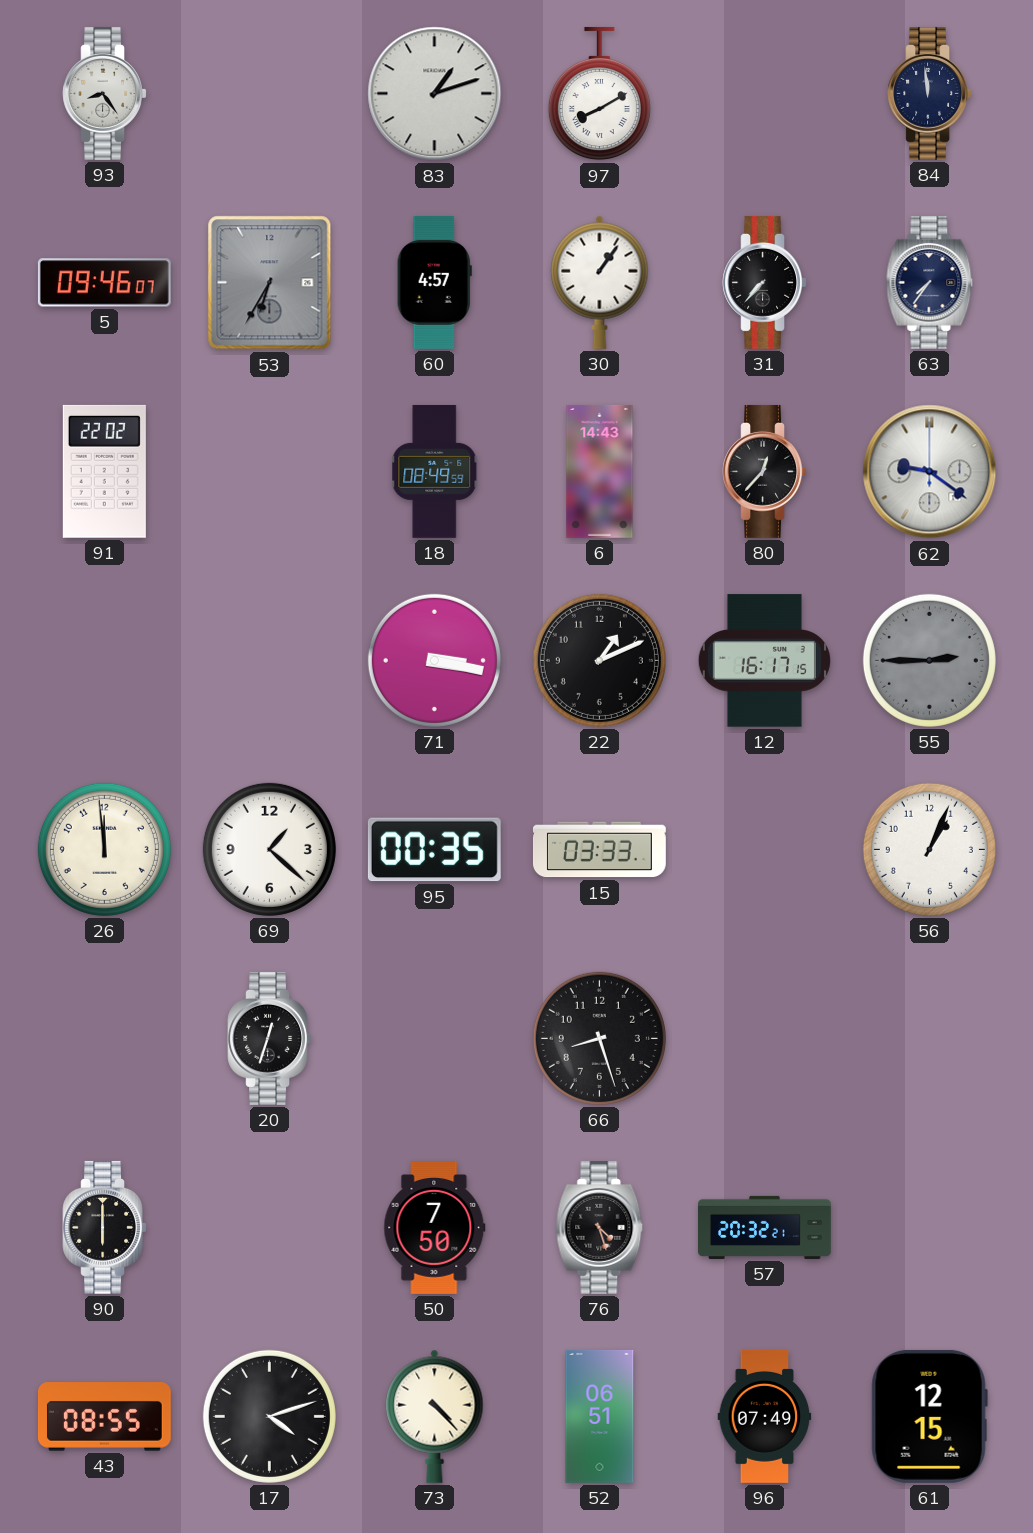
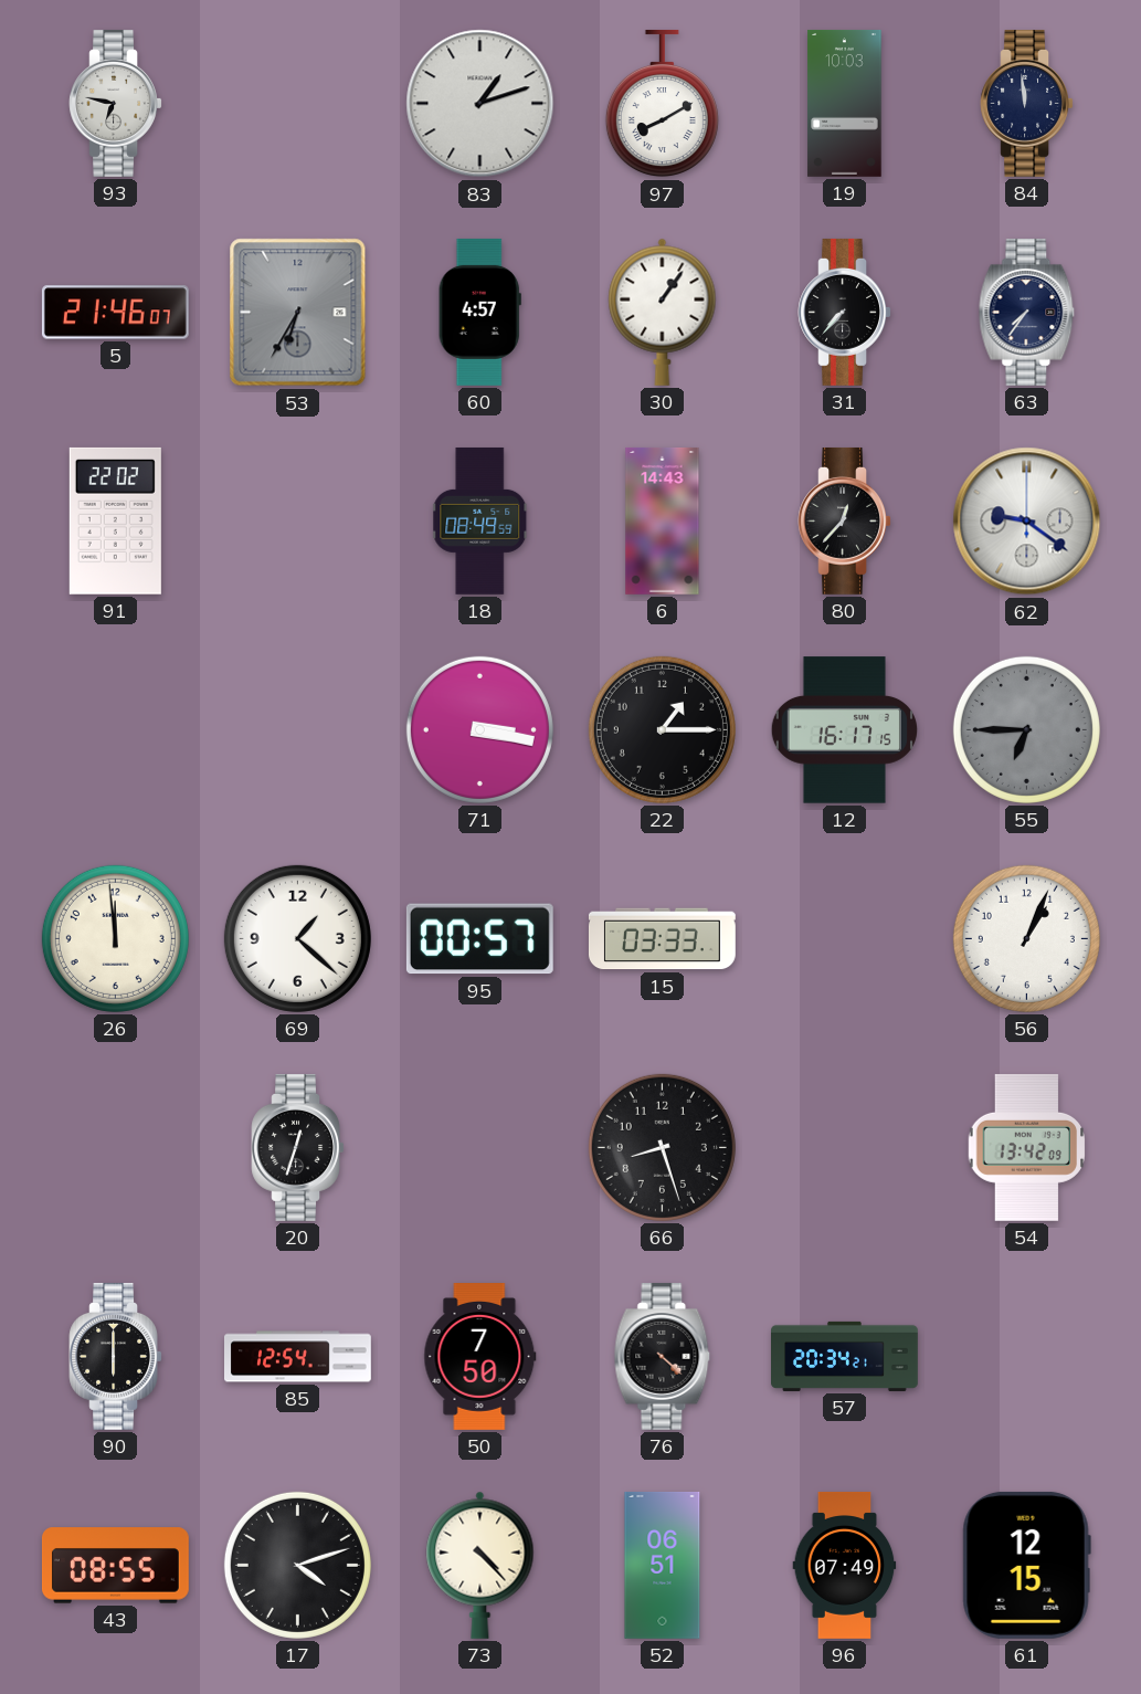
93: 8:24 -> 6:47 (115, 103)
19: none -> 10:03 (845, 103)
5: 09:46 -> 21:46 (115, 313)
22: 1:11 -> 1:15 (662, 729)
55: 2:45 -> 6:45 (1026, 729)
95: 00:35 -> 00:57 (479, 939)
54: none -> 13:42 (1027, 1147)
85: none -> 12:54 (298, 1357)
76: 4:27 -> 4:22 (663, 1356)
57: 20:32 -> 20:34 (845, 1356)
